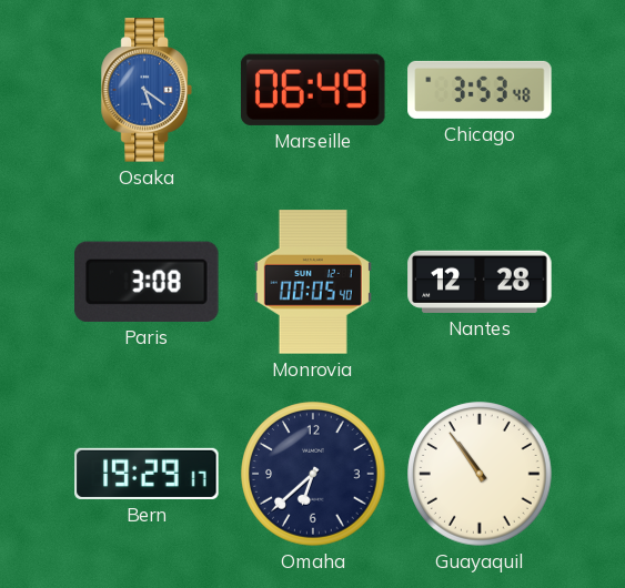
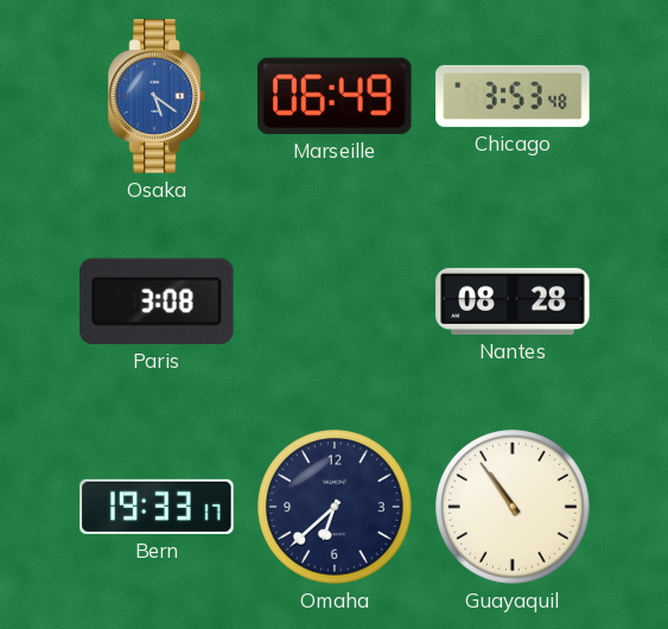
Monrovia: 00:05 -> none (313, 282)
Nantes: 12:28 -> 08:28 (513, 301)
Bern: 19:29 -> 19:33 (157, 507)
